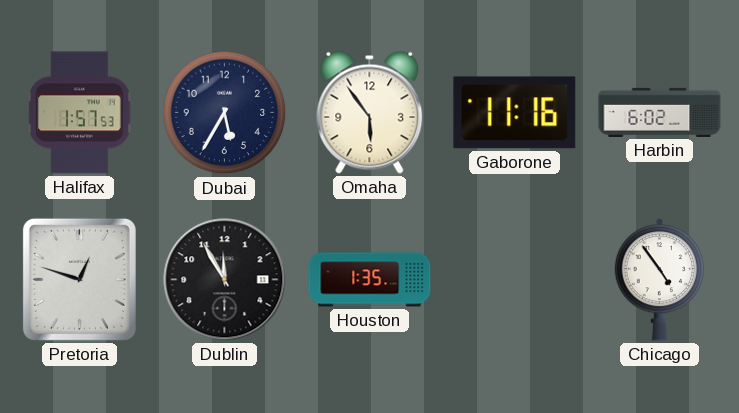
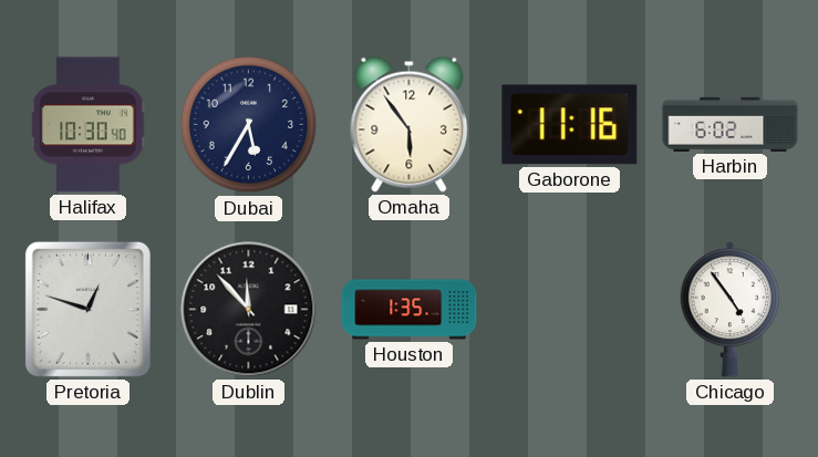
Halifax: 1:57 -> 10:30 (89, 125)
Dublin: 11:55 -> 11:53 (249, 310)
